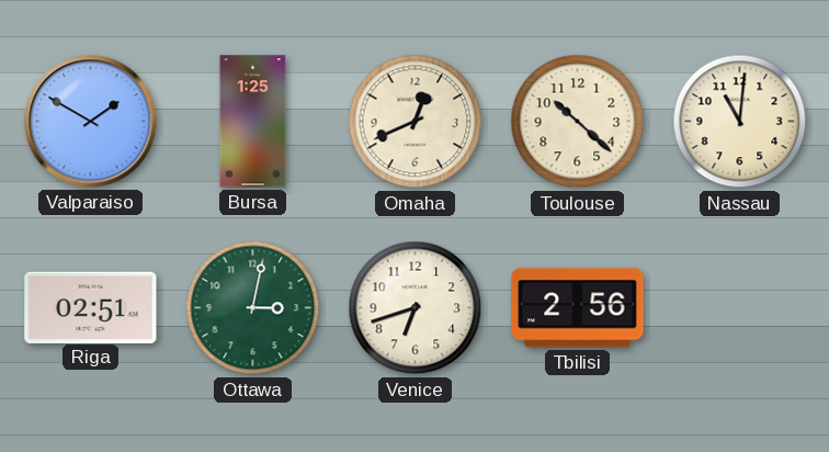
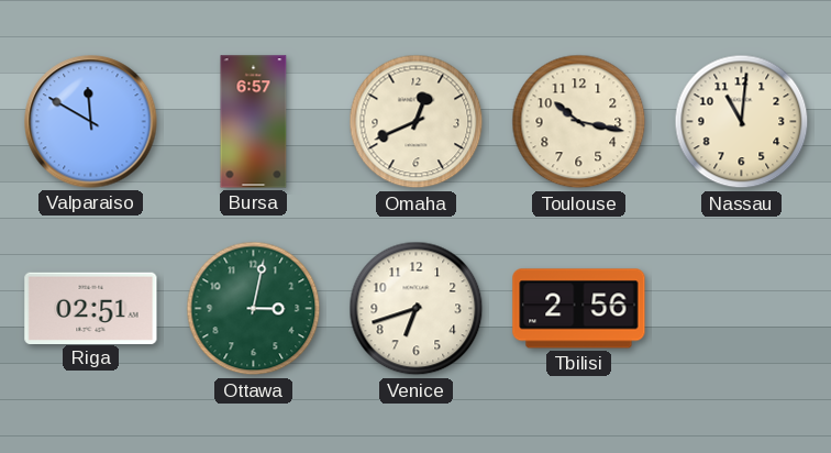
Valparaiso: 1:50 -> 11:50 (91, 122)
Bursa: 1:25 -> 6:57 (254, 122)
Toulouse: 10:22 -> 10:17 (579, 122)
